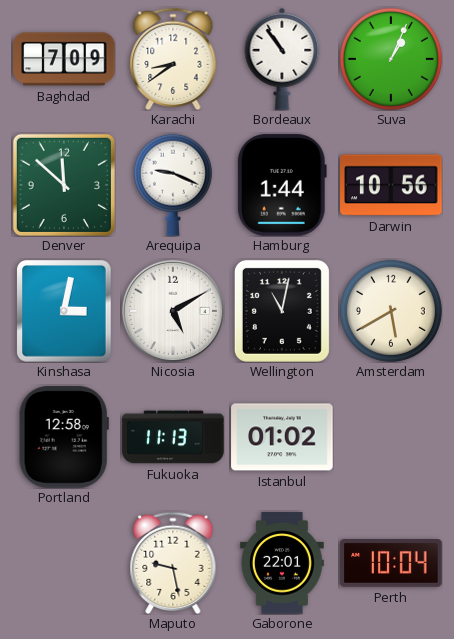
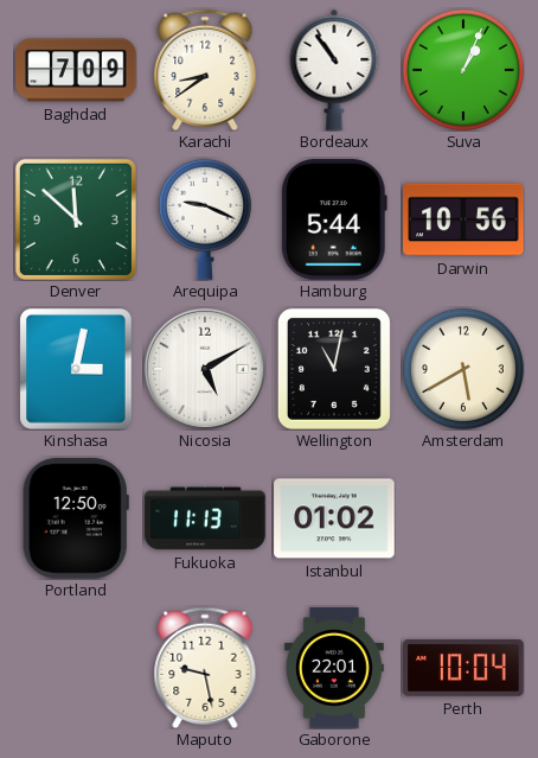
Hamburg: 1:44 -> 5:44 (334, 219)
Portland: 12:58 -> 12:50 (76, 518)
